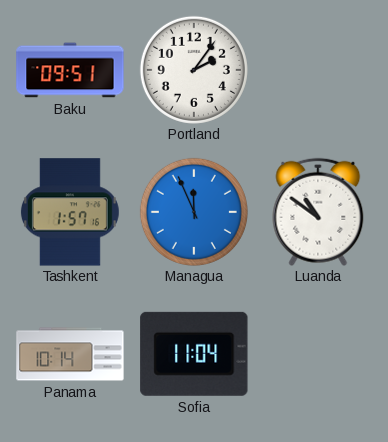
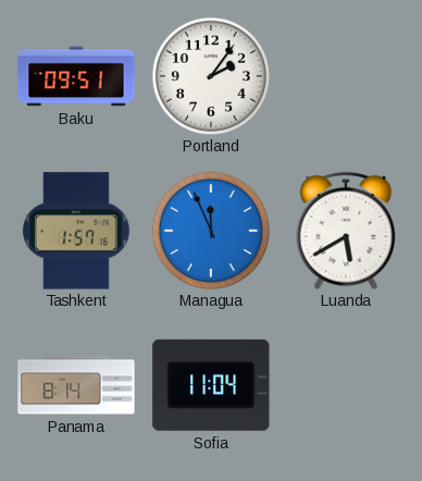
Luanda: 10:51 -> 5:40 (346, 231)
Panama: 10:14 -> 8:14 (76, 385)
